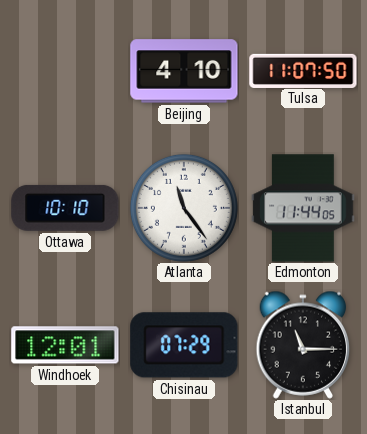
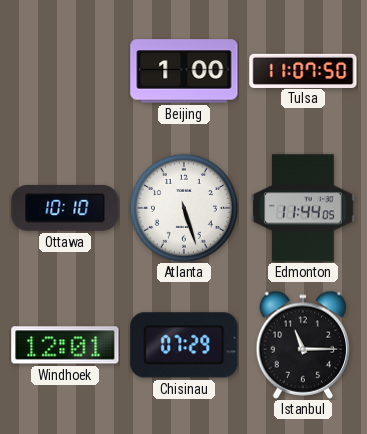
Beijing: 4:10 -> 1:00 (184, 71)
Atlanta: 11:24 -> 5:27 (184, 208)
